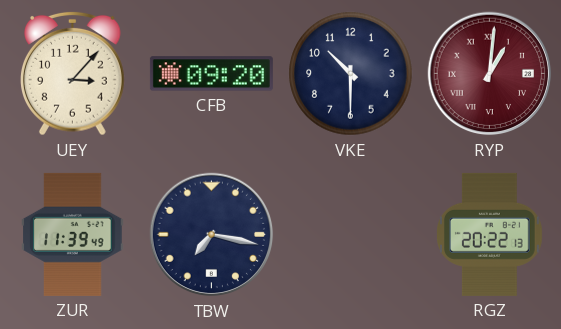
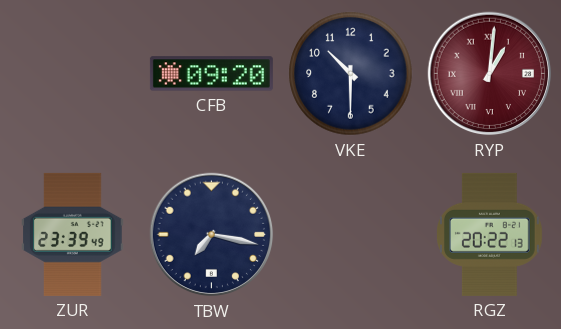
UEY: 3:07 -> none (73, 73)
ZUR: 11:39 -> 23:39 (73, 234)
